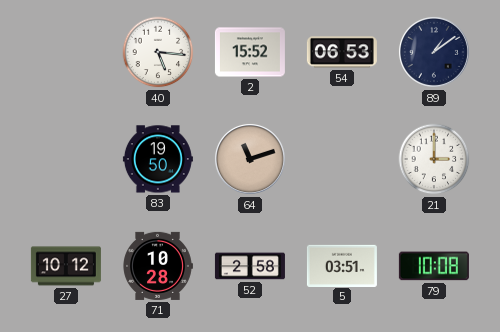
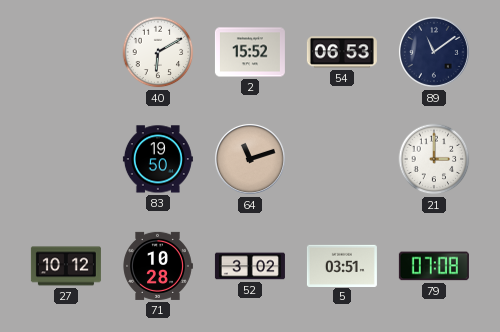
40: 5:16 -> 6:10 (158, 52)
89: 1:09 -> 11:09 (434, 52)
52: 2:58 -> 3:02 (250, 266)
79: 10:08 -> 07:08 (434, 266)
